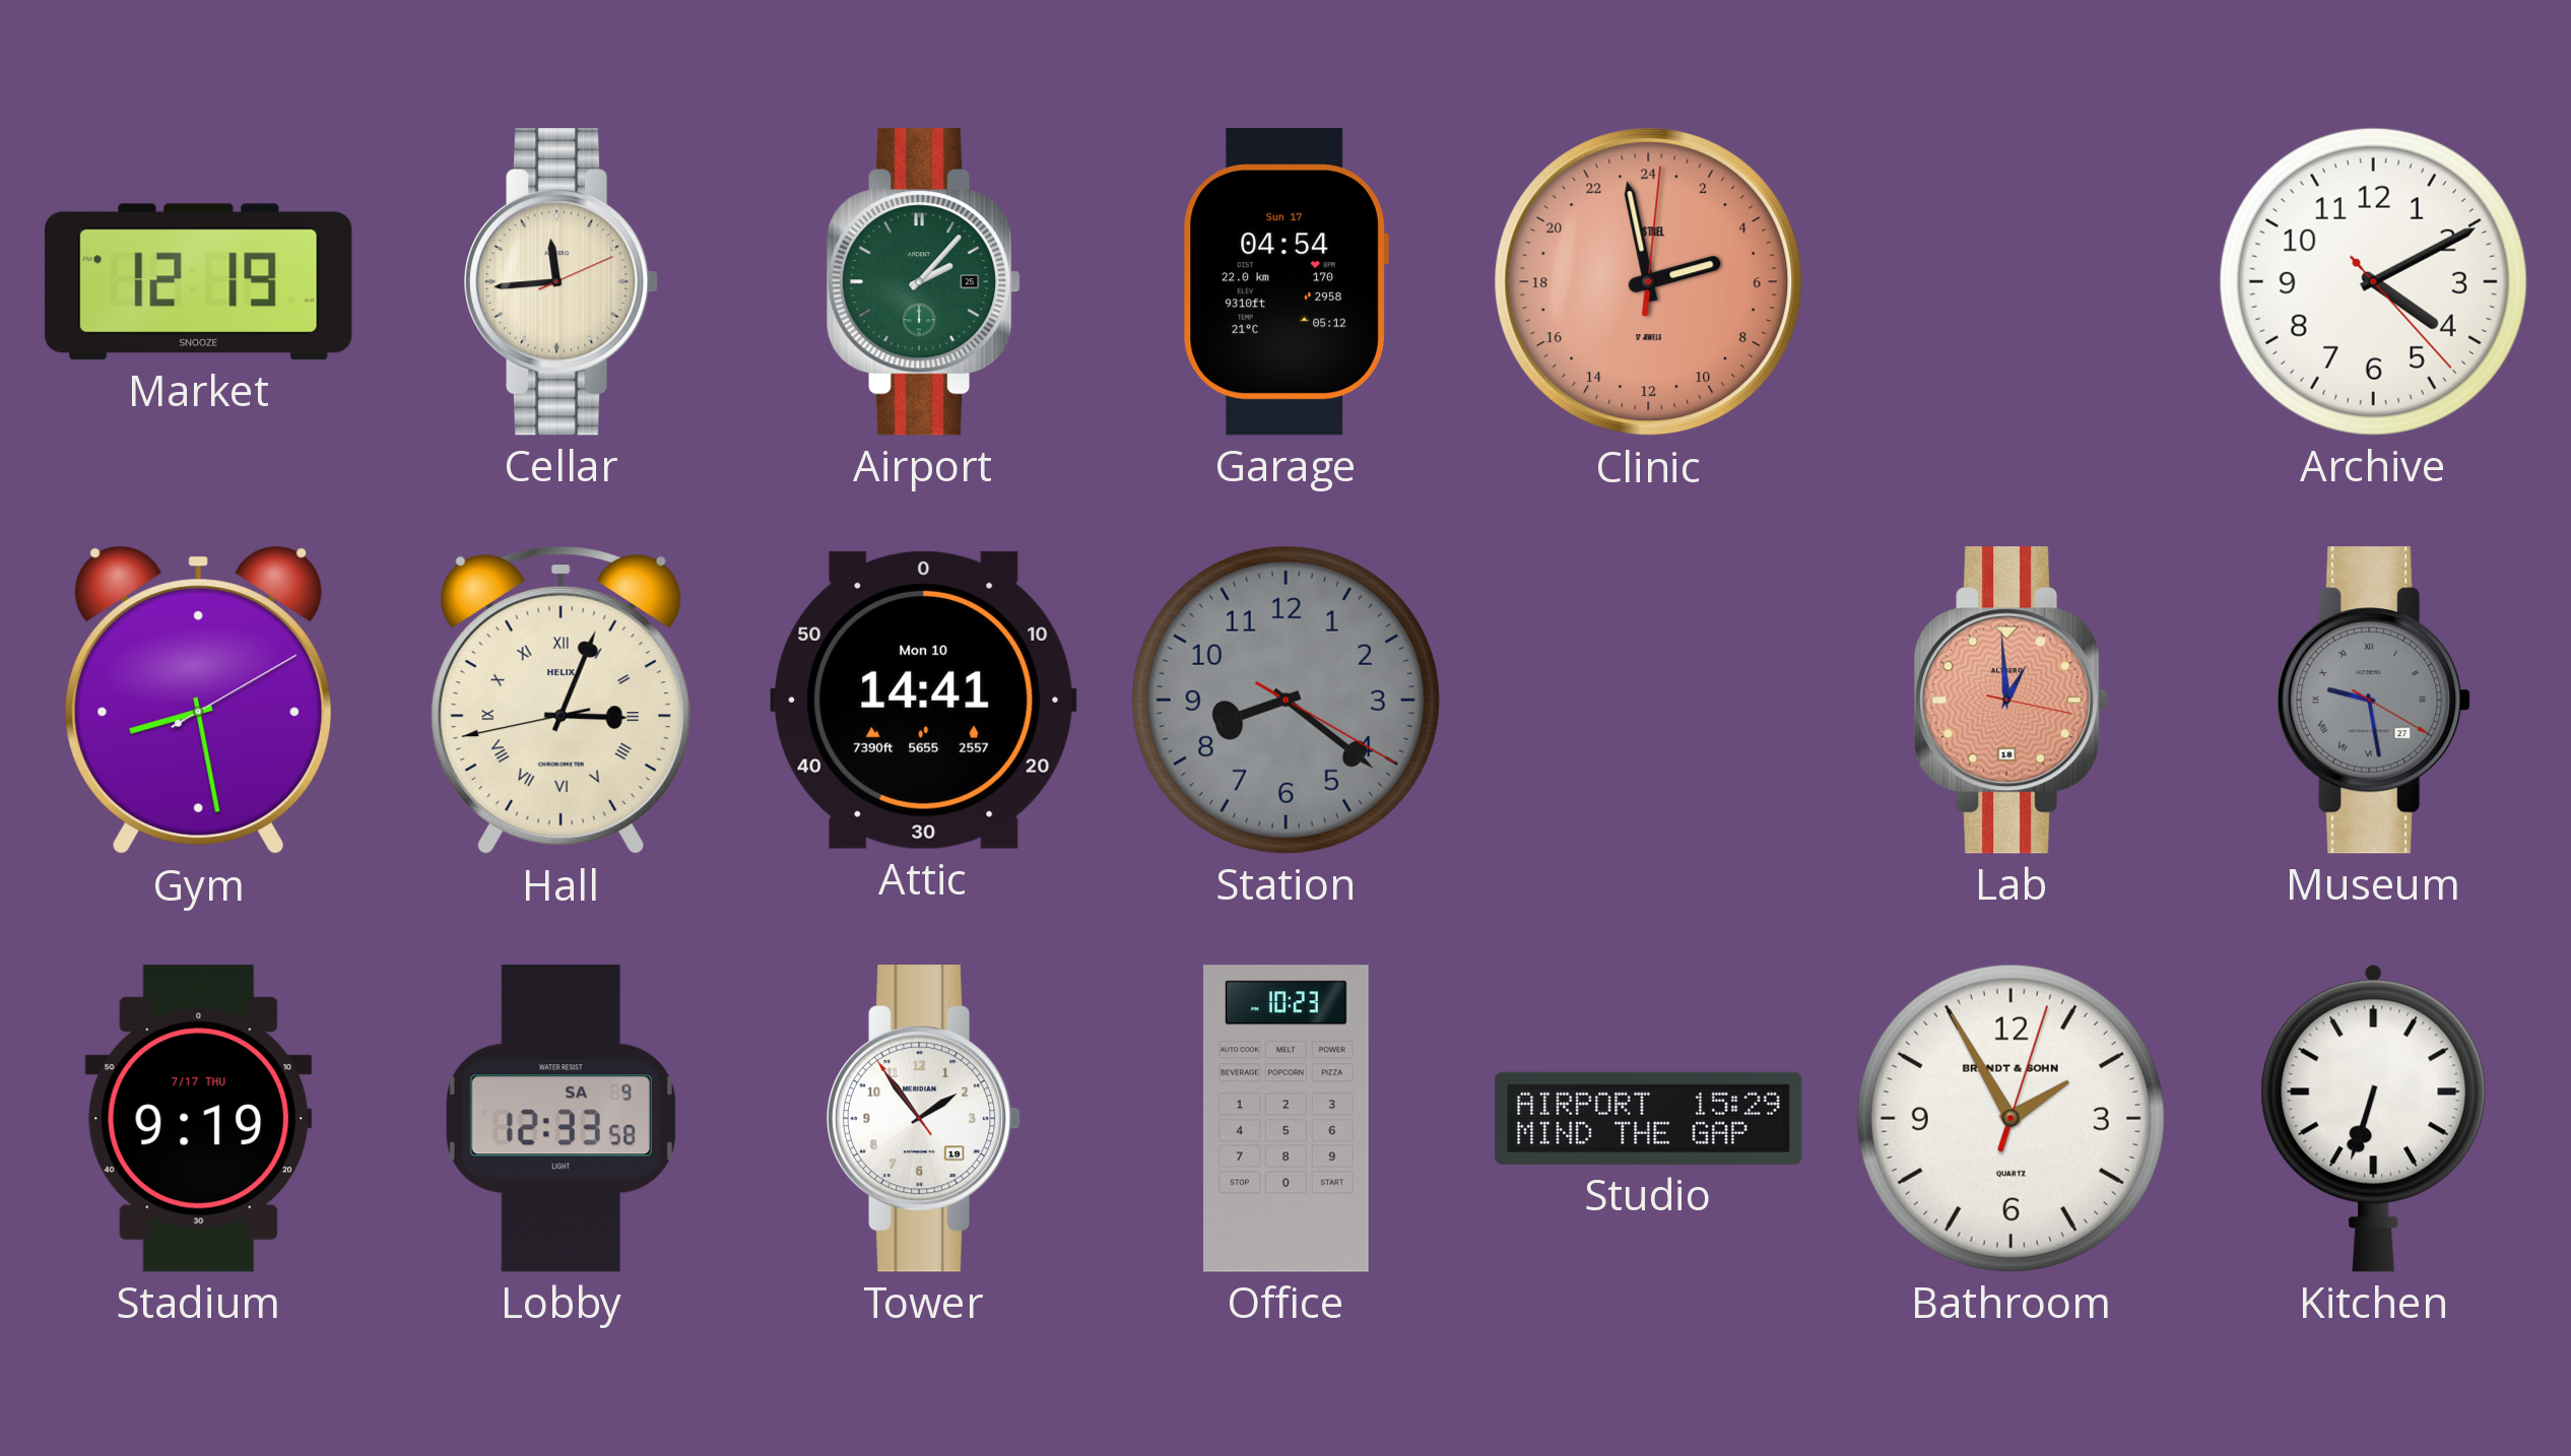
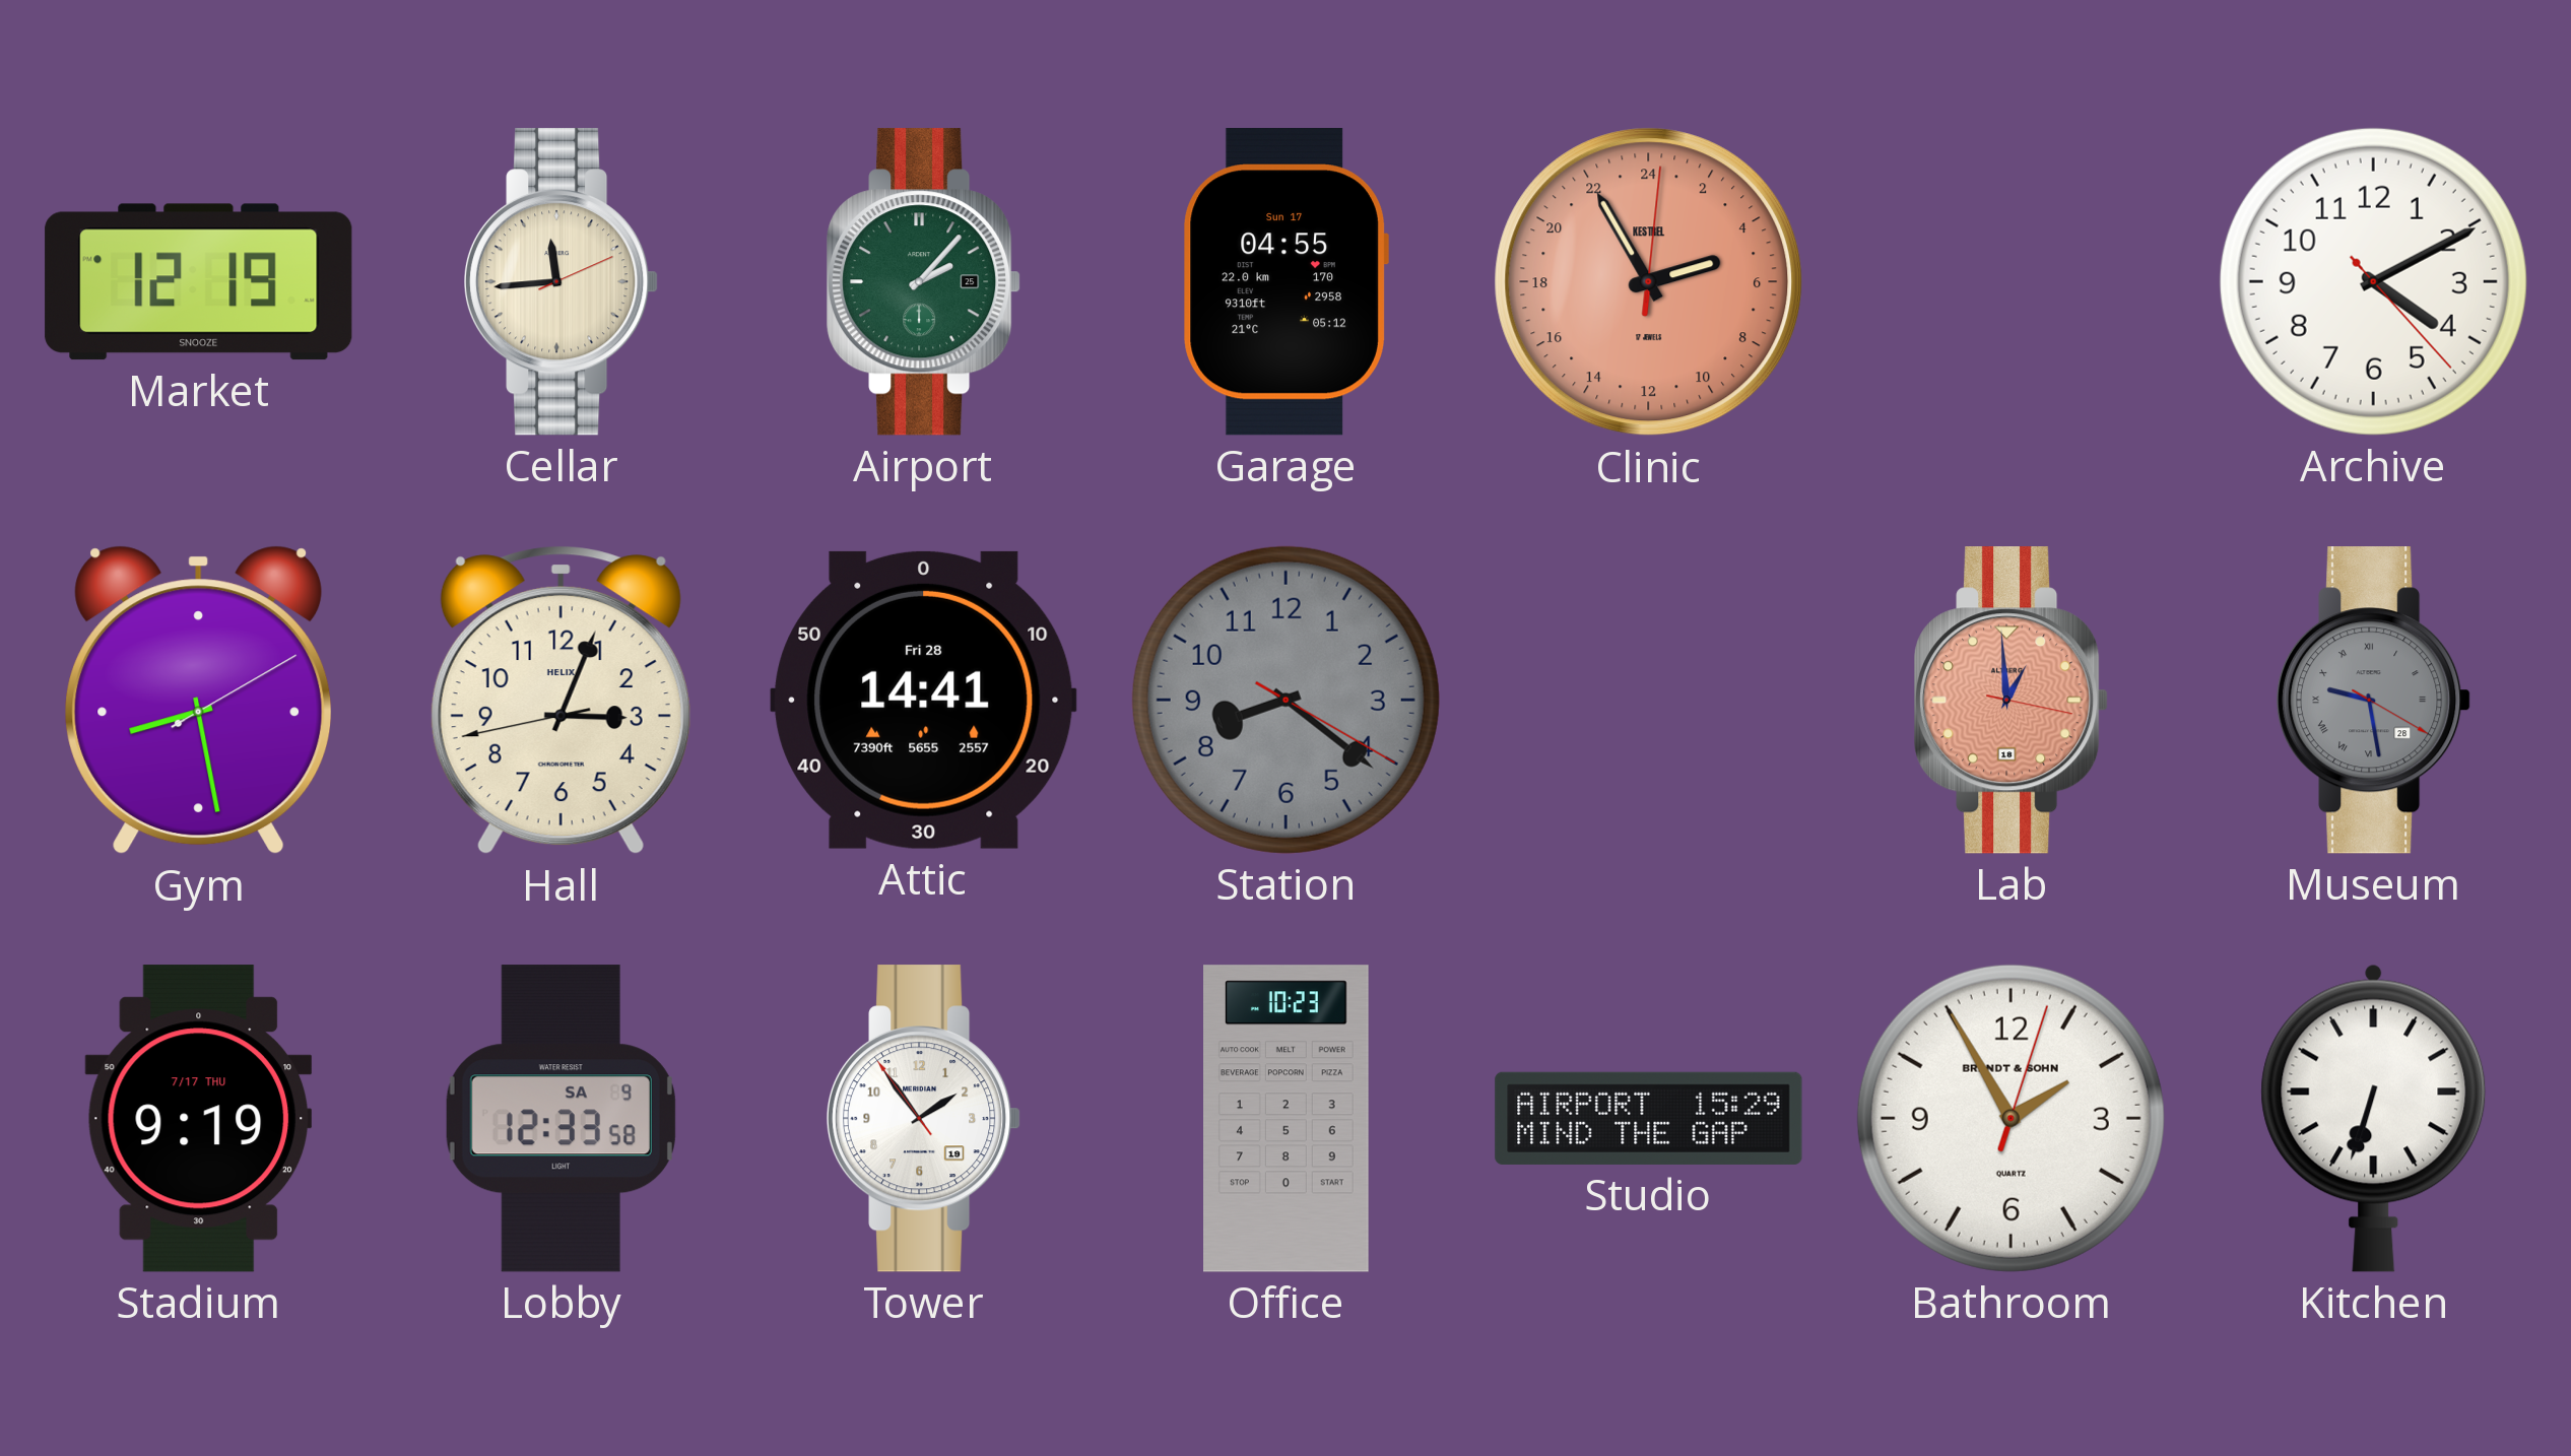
Garage: 04:54 -> 04:55 (1285, 282)
Clinic: 4:58 -> 4:55 (1649, 282)
Hall numerals: Roman -> Arabic (561, 701)
Attic date: Mon 10 -> Fri 28 (924, 700)
Museum date: 27 -> 28 (2375, 701)
